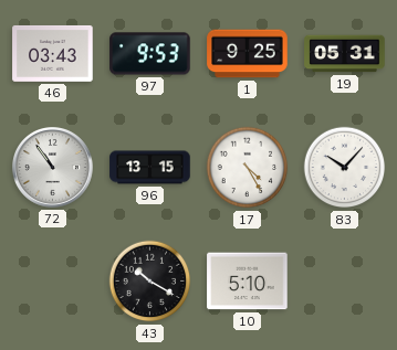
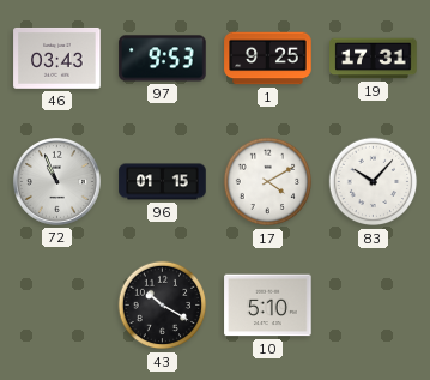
19: 05:31 -> 17:31 (374, 59)
72: 10:54 -> 10:56 (57, 182)
96: 13:15 -> 01:15 (163, 182)
17: 4:25 -> 4:10 (268, 182)
